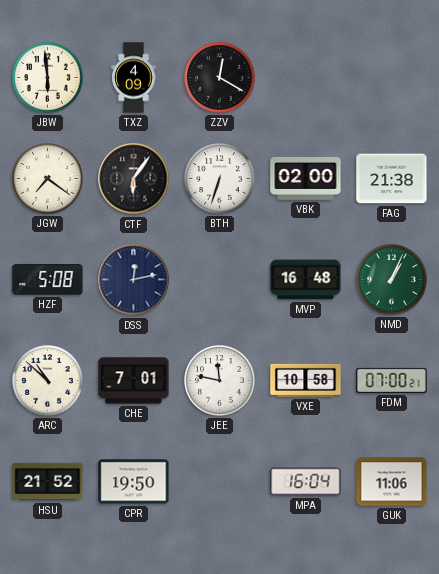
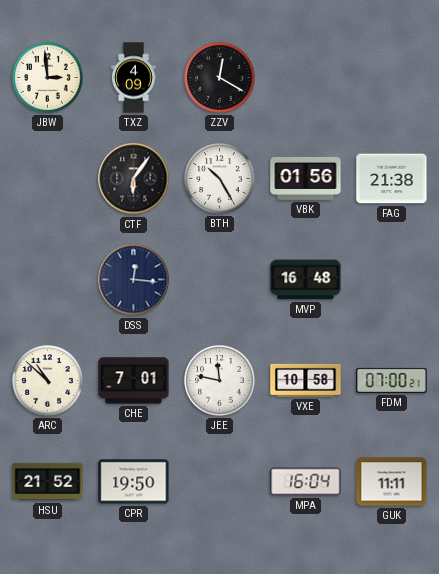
JBW: 5:59 -> 2:59 (48, 78)
JGW: 7:21 -> none (48, 179)
BTH: 6:33 -> 10:25 (220, 179)
VBK: 02:00 -> 01:56 (306, 179)
HZF: 5:08 -> none (48, 280)
DSS: 12:13 -> 12:16 (134, 280)
NMD: 1:04 -> none (392, 280)
GUK: 11:06 -> 11:11 (392, 482)
